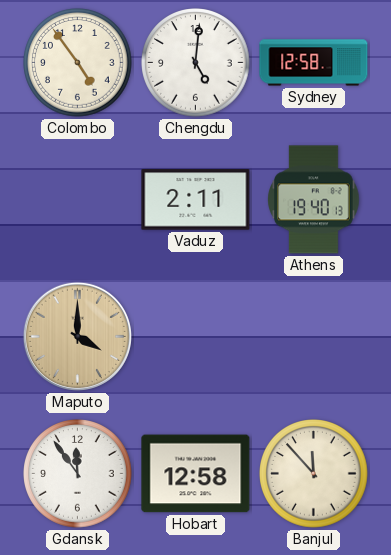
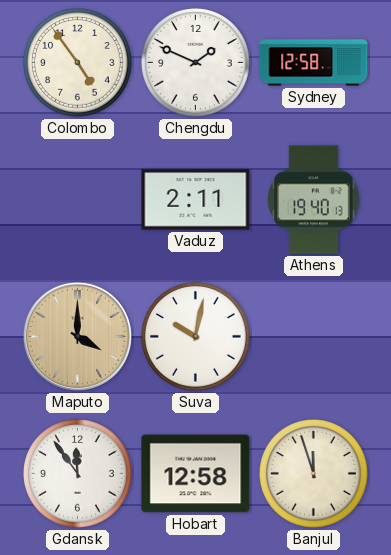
Chengdu: 5:01 -> 1:49 (196, 63)
Suva: none -> 10:02 (196, 337)
Banjul: 11:53 -> 11:57 (314, 474)
